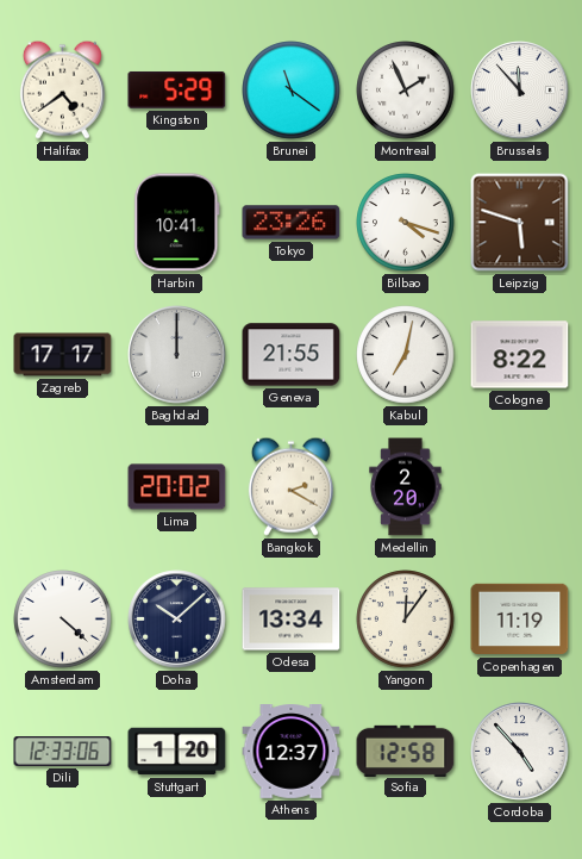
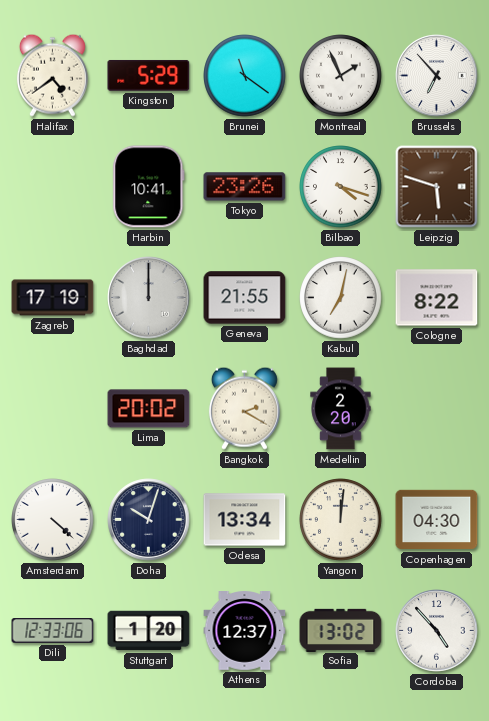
Brussels: 11:53 -> 6:53 (437, 76)
Zagreb: 17:17 -> 17:19 (53, 298)
Doha: 10:08 -> 10:03 (149, 520)
Yangon: 12:06 -> 12:01 (341, 520)
Copenhagen: 11:19 -> 04:30 (437, 520)
Sofia: 12:58 -> 13:02 (341, 630)
